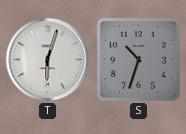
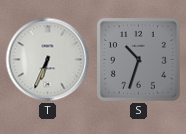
T: 6:03 -> 6:34 (48, 60)
